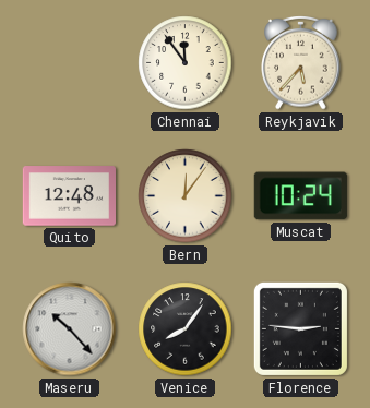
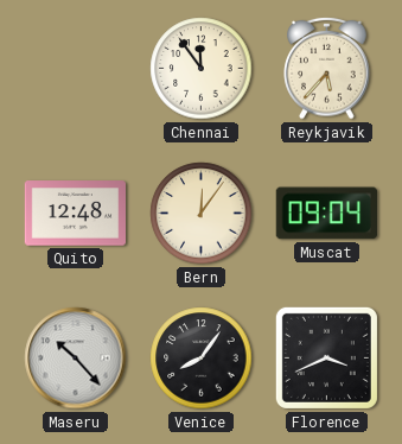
Muscat: 10:24 -> 09:04 (326, 214)
Florence: 2:46 -> 3:41 (326, 357)
